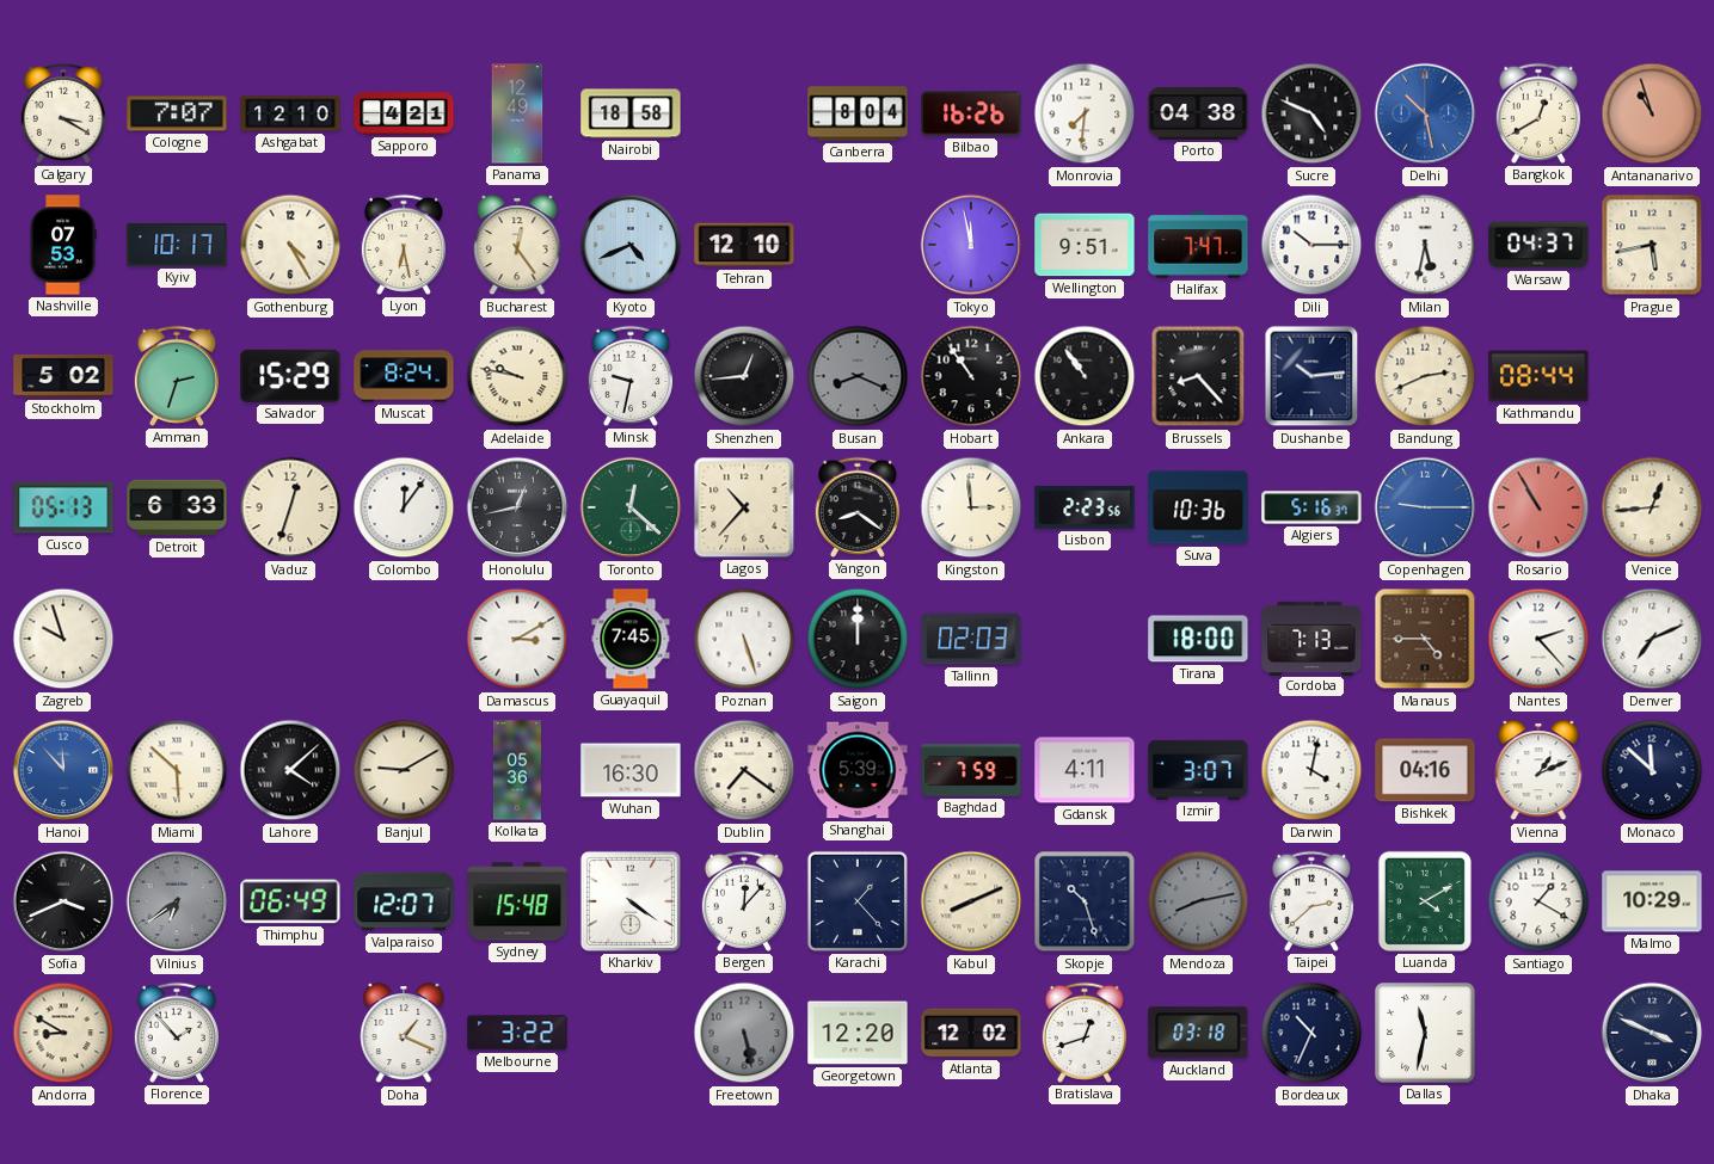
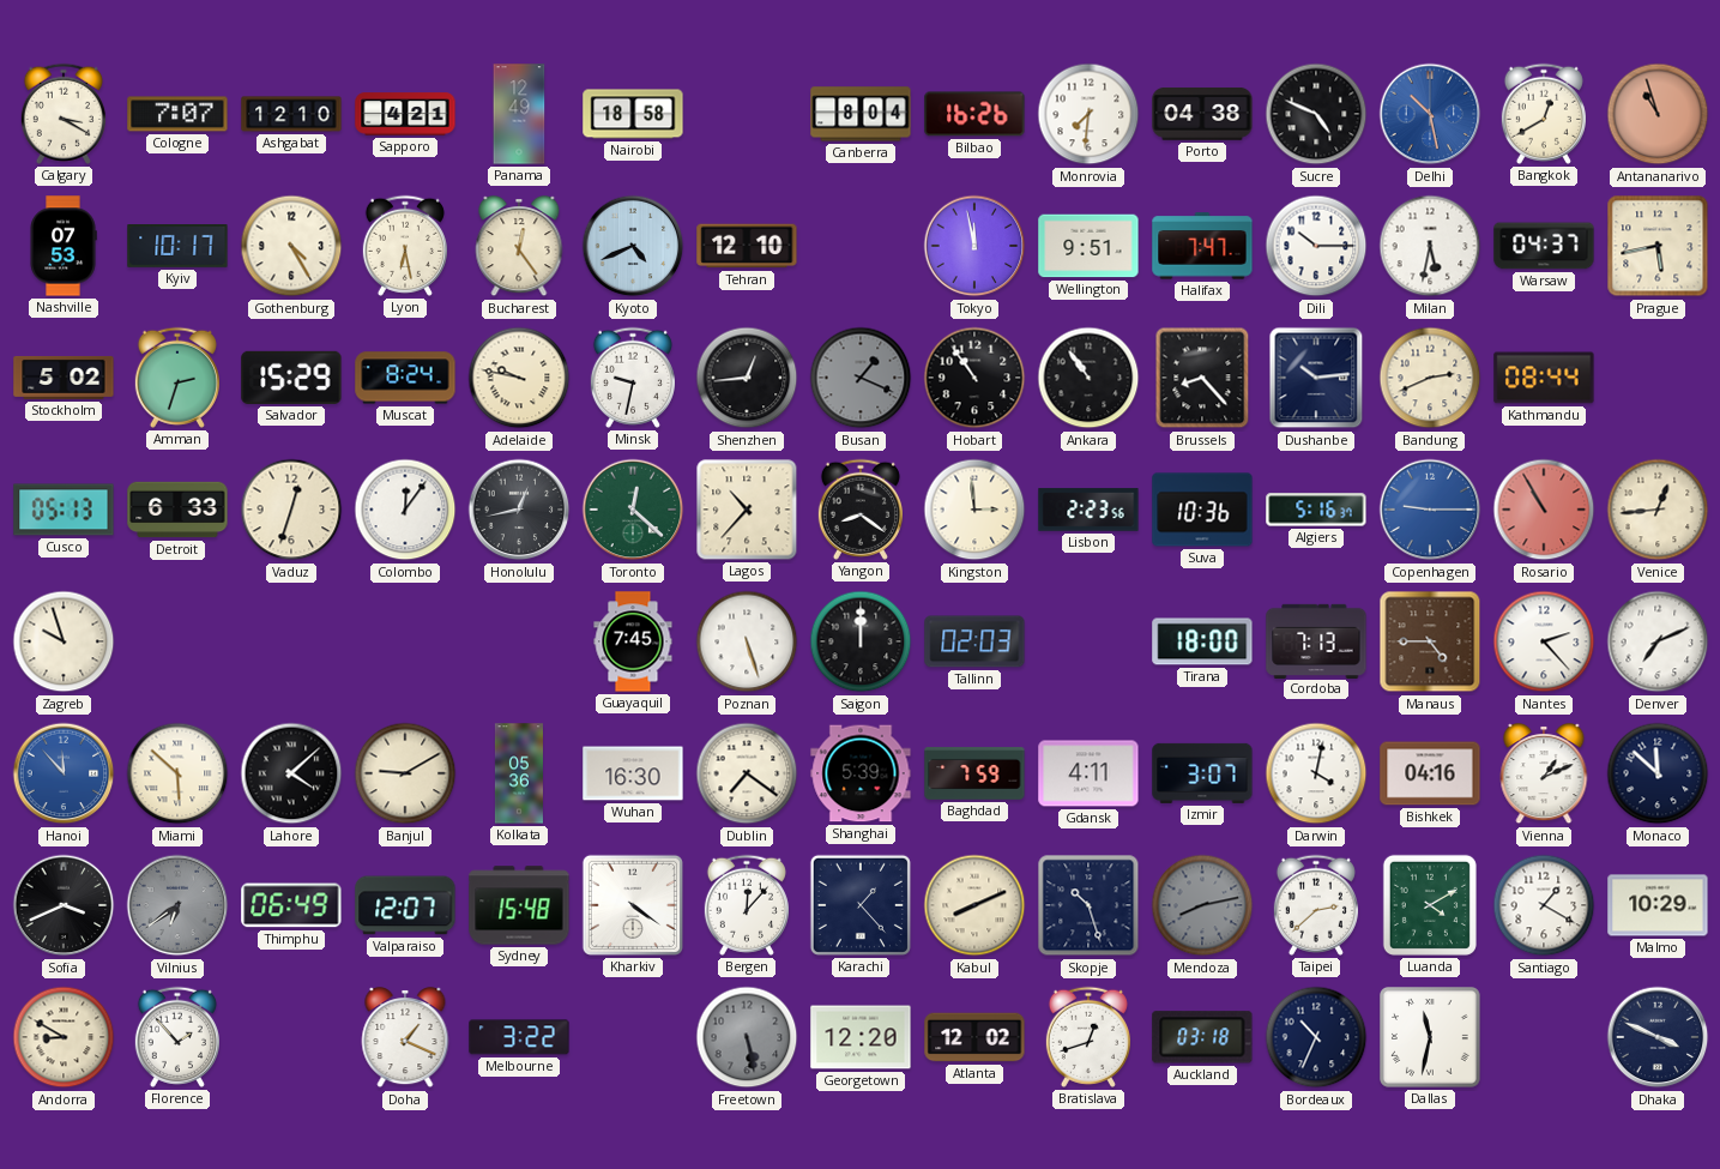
Busan: 8:19 -> 1:19 (861, 378)
Damascus: 3:10 -> none (517, 639)
